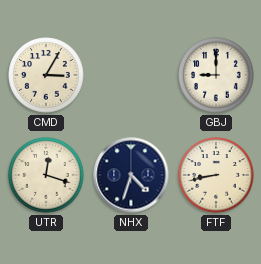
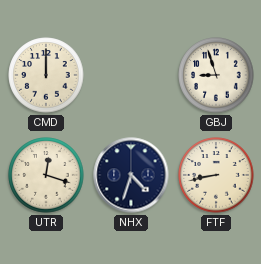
CMD: 3:05 -> 12:00 (46, 75)
GBJ: 9:00 -> 8:57 (216, 75)
